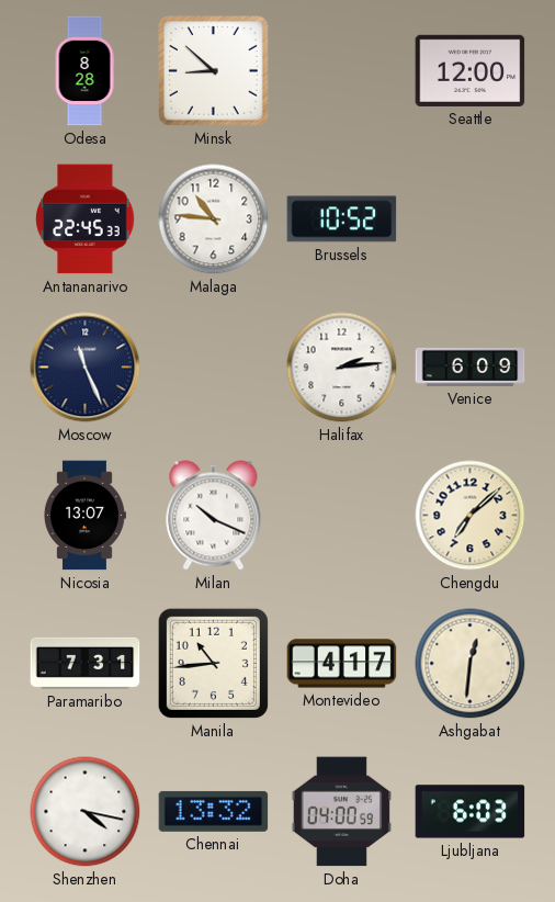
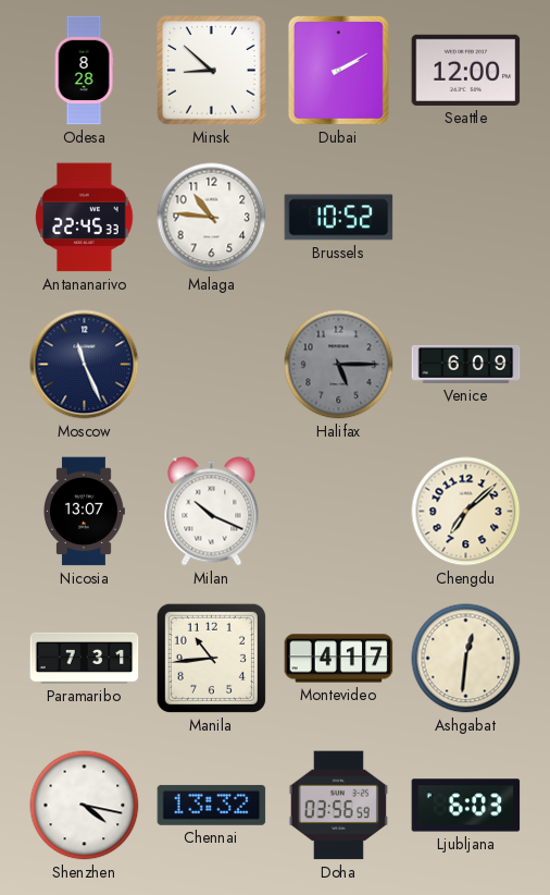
Dubai: none -> 2:10 (338, 70)
Halifax: 2:14 -> 5:15 (339, 365)
Halifax dial: white -> grey (339, 365)
Doha: 04:00 -> 03:56 (338, 806)
